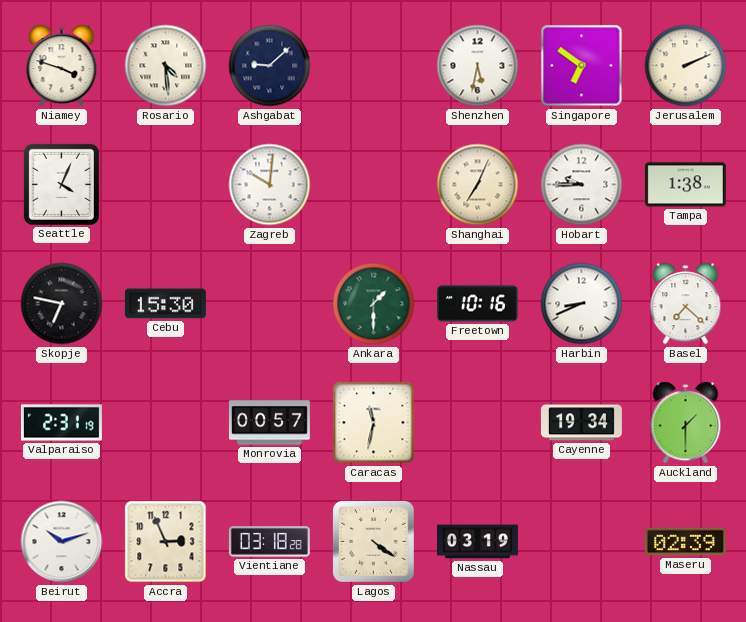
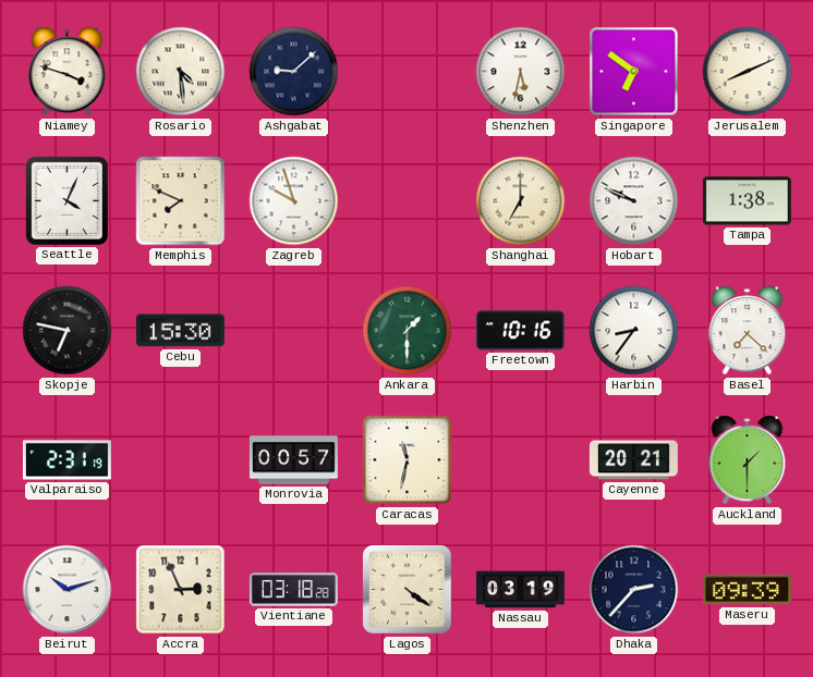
Jerusalem: 2:11 -> 8:11 (748, 72)
Memphis: none -> 7:49 (181, 201)
Zagreb: 10:01 -> 9:57 (294, 201)
Shanghai: 7:04 -> 7:00 (521, 201)
Hobart: 9:45 -> 9:49 (634, 201)
Harbin: 8:41 -> 8:36 (634, 331)
Cayenne: 19:34 -> 20:21 (633, 460)
Dhaka: none -> 2:37 (634, 590)
Maseru: 02:39 -> 09:39 (747, 590)
